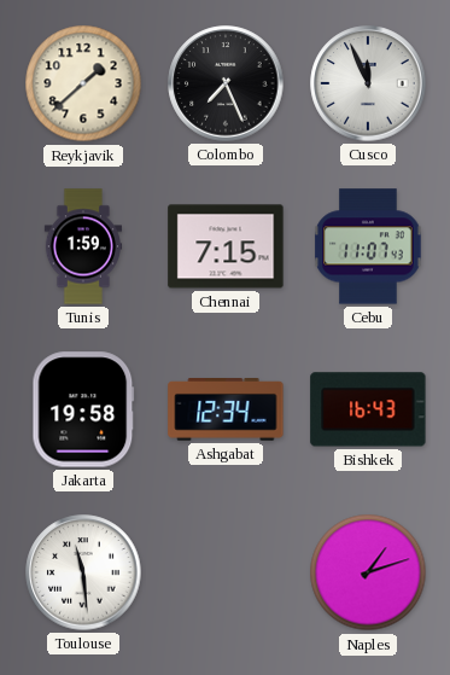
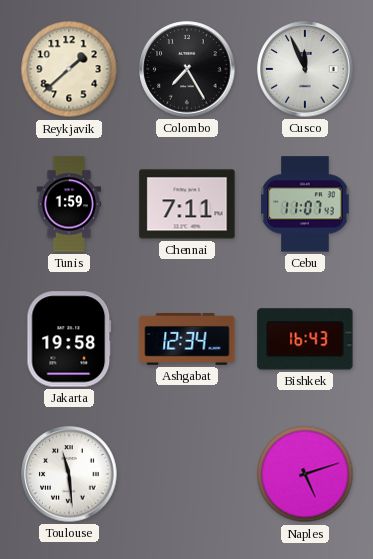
Colombo: 7:26 -> 7:25 (187, 69)
Chennai: 7:15 -> 7:11 (187, 204)
Naples: 1:12 -> 5:12 (305, 474)
